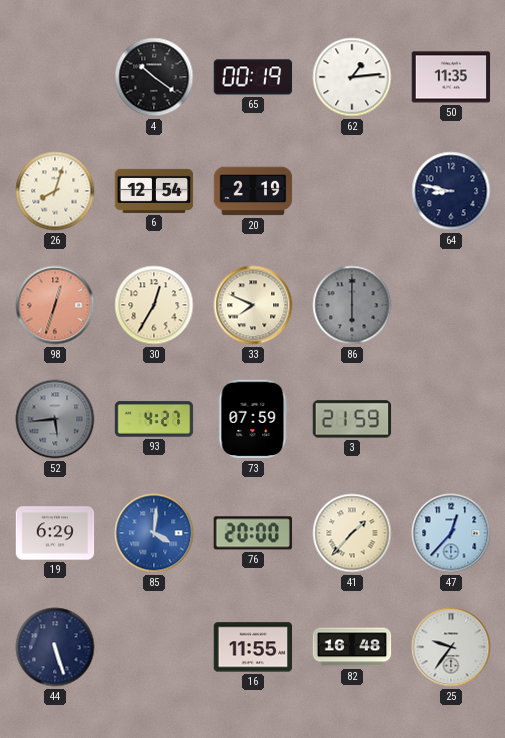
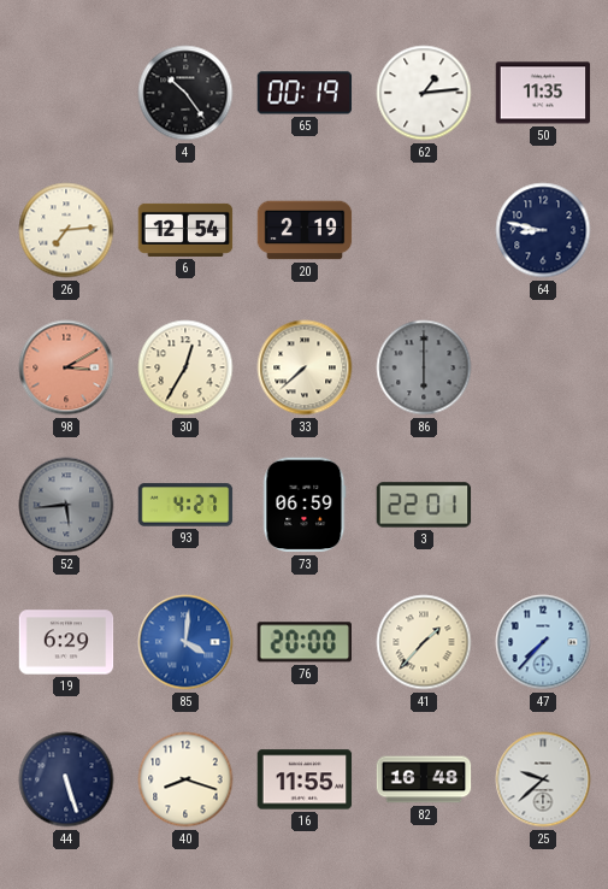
4: 10:21 -> 10:24 (185, 93)
26: 8:03 -> 7:14 (66, 230)
98: 12:33 -> 3:10 (66, 367)
33: 7:49 -> 7:38 (305, 367)
73: 07:59 -> 06:59 (305, 505)
3: 21:59 -> 22:01 (424, 505)
47: 12:37 -> 7:37 (543, 642)
40: none -> 8:18 (185, 779)
25: 9:36 -> 9:38 (543, 779)
